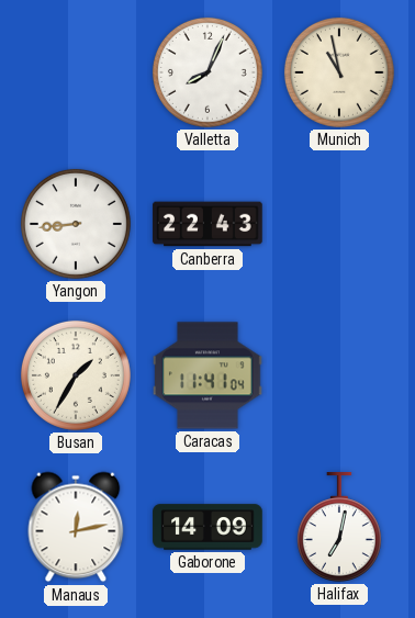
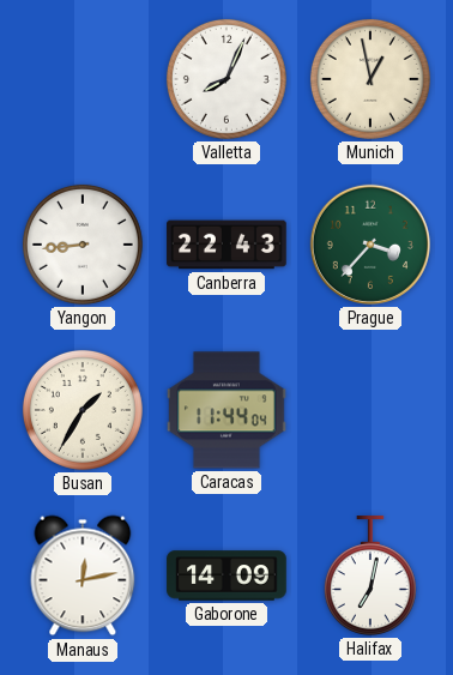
Munich: 10:58 -> 12:58 (370, 79)
Prague: none -> 3:37 (370, 245)
Caracas: 11:41 -> 11:44 (226, 410)
